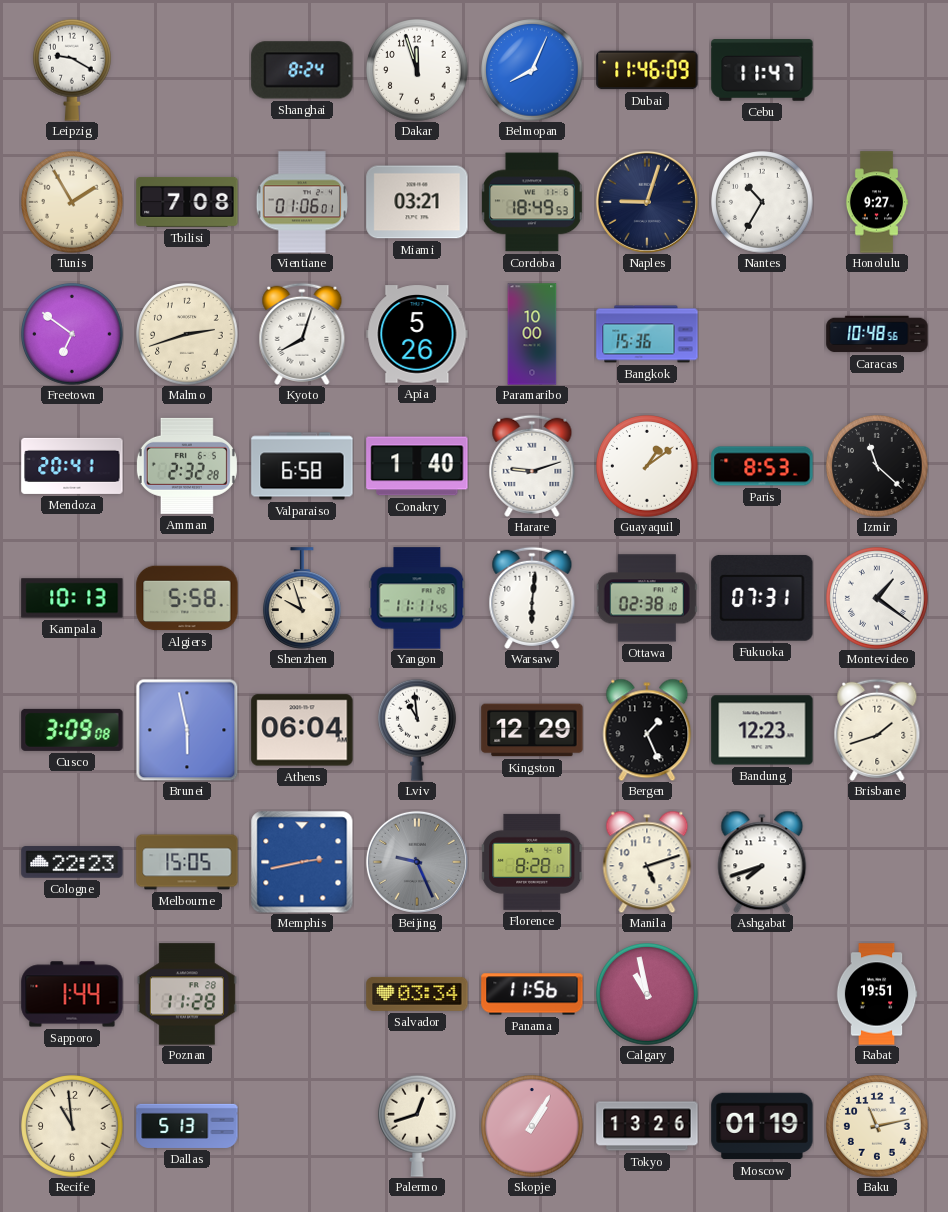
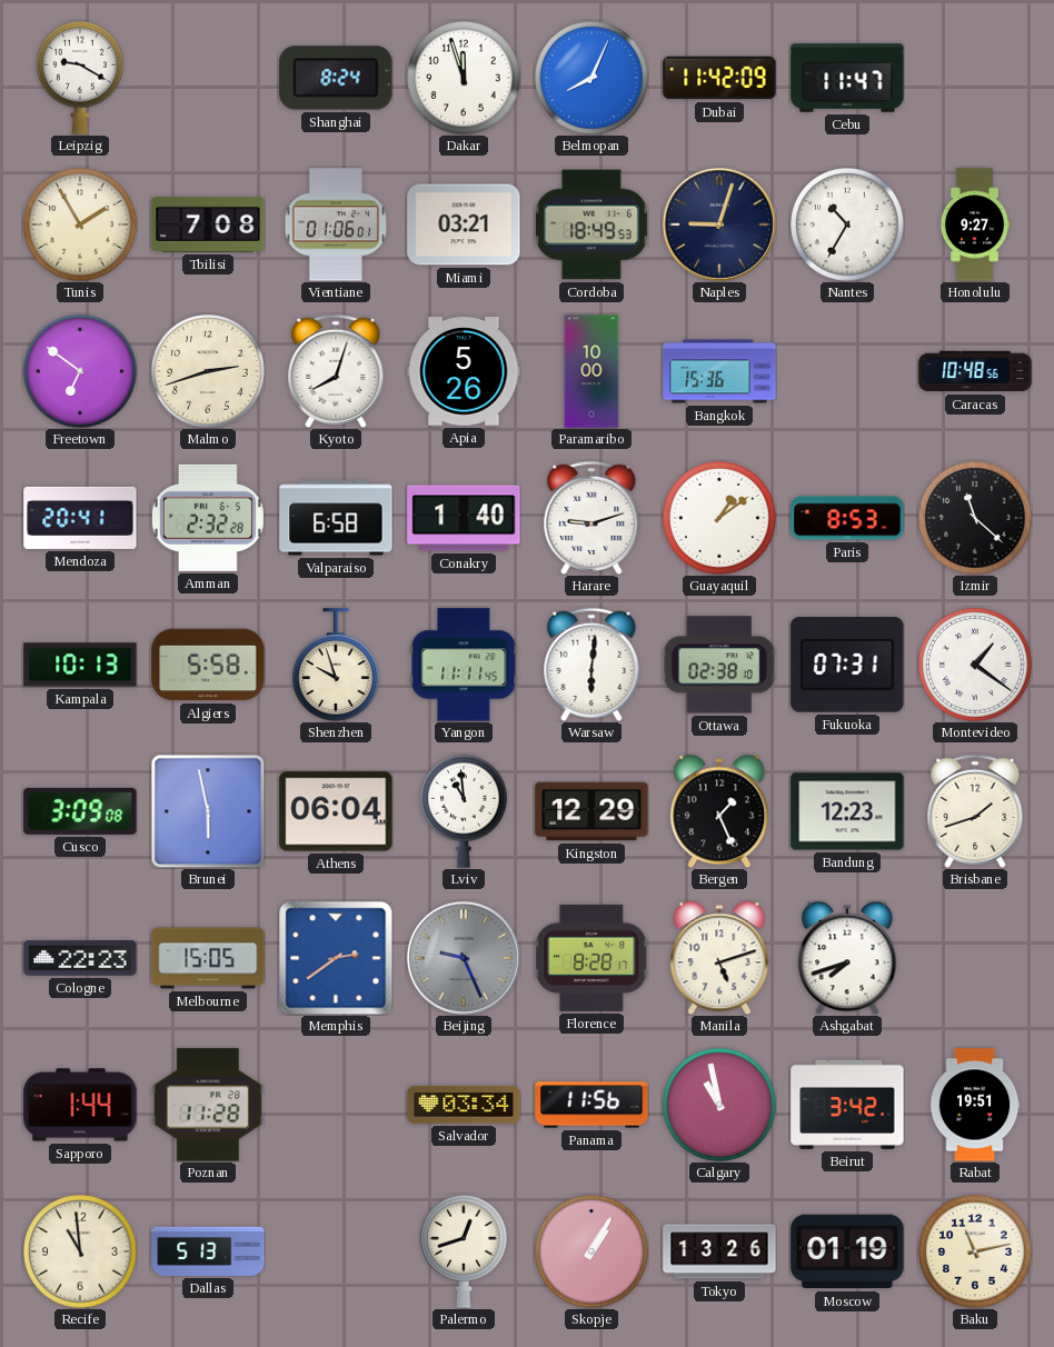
Dubai: 11:46 -> 11:42 (719, 78)
Memphis: 2:43 -> 2:39 (336, 958)
Beirut: none -> 3:42 (847, 1105)
